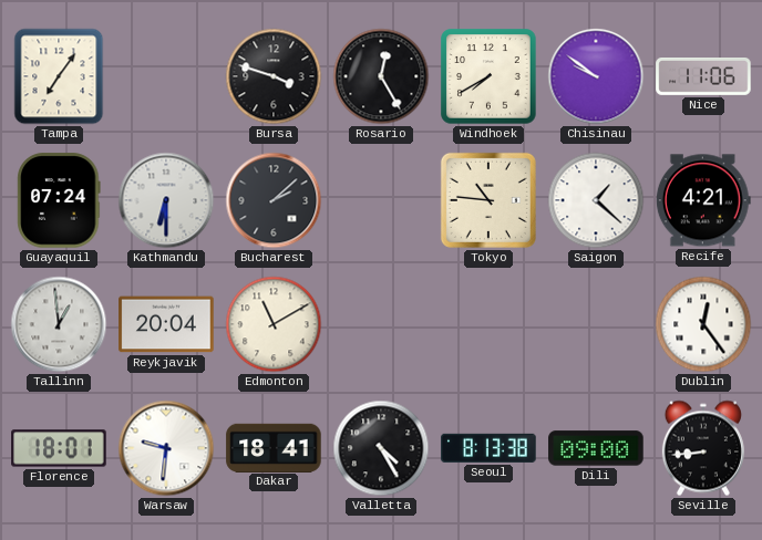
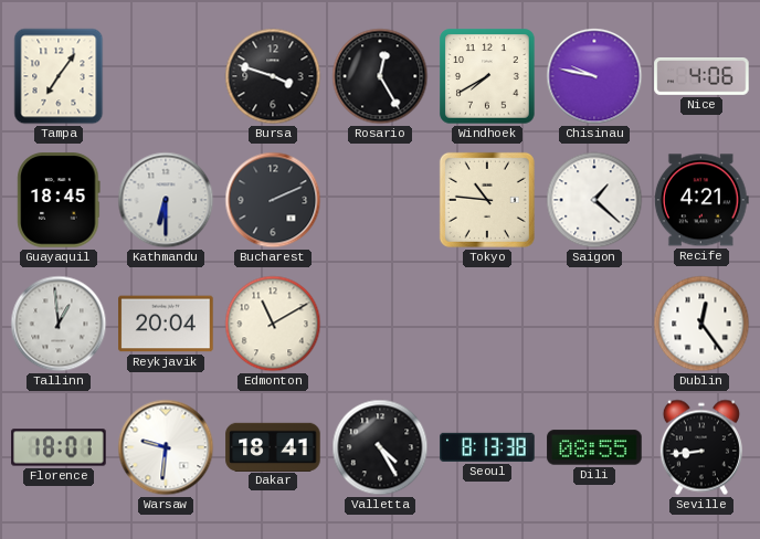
Chisinau: 9:51 -> 9:47 (594, 76)
Nice: 11:06 -> 4:06 (701, 77)
Guayaquil: 07:24 -> 18:45 (59, 200)
Bucharest: 2:08 -> 2:11 (273, 200)
Dili: 09:00 -> 08:55 (594, 447)
